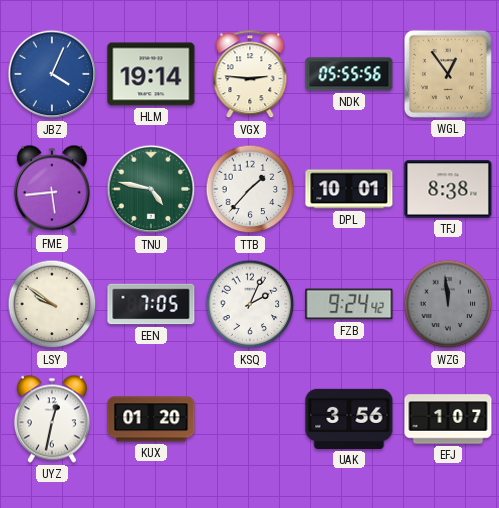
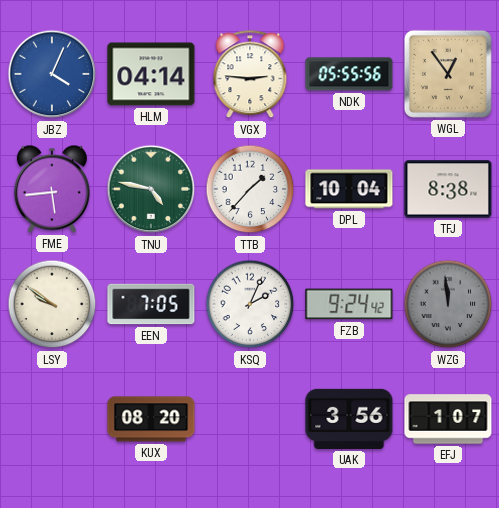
HLM: 19:14 -> 04:14 (151, 74)
DPL: 10:01 -> 10:04 (349, 189)
UYZ: 12:32 -> none (52, 419)
KUX: 01:20 -> 08:20 (151, 419)
